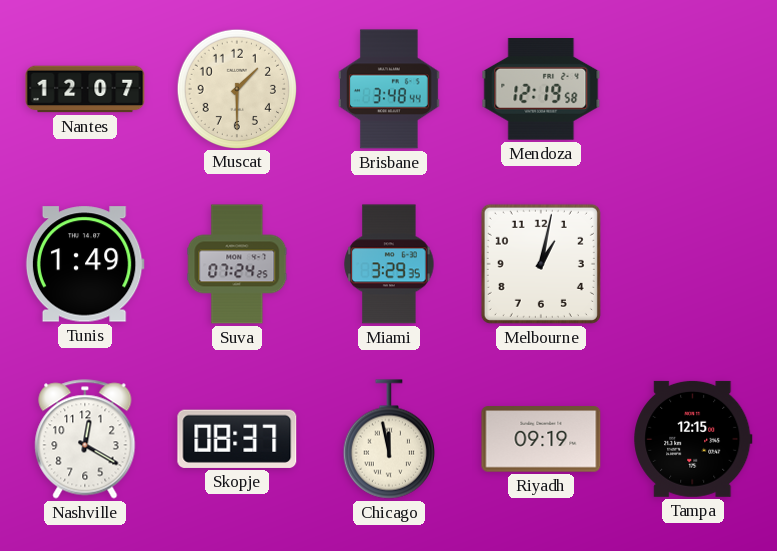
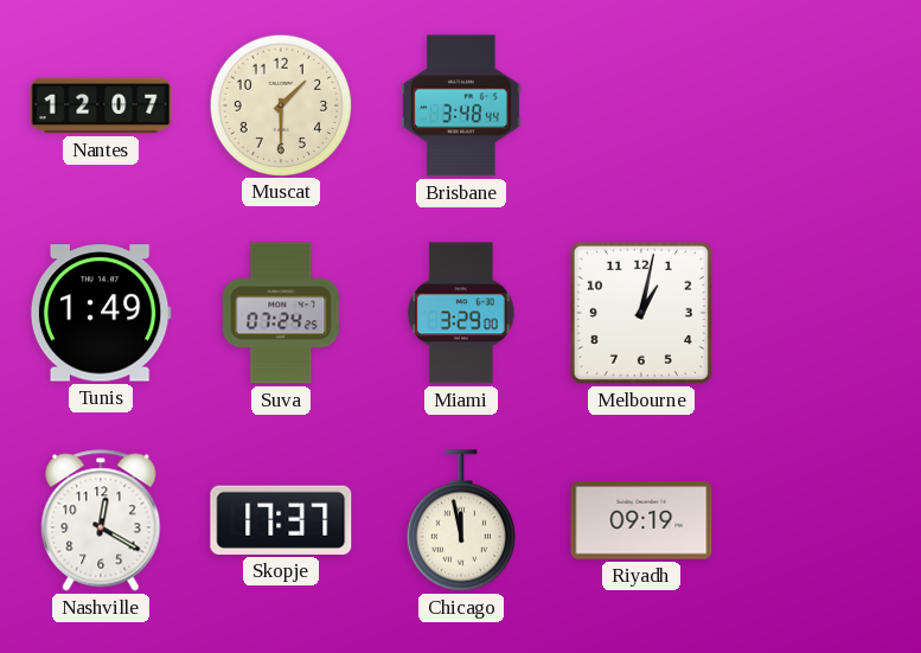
Mendoza: 12:19 -> none (541, 90)
Miami: 3:29:35 -> 3:29:00 (461, 313)
Skopje: 08:37 -> 17:37 (281, 520)
Tampa: 12:15 -> none (693, 439)
